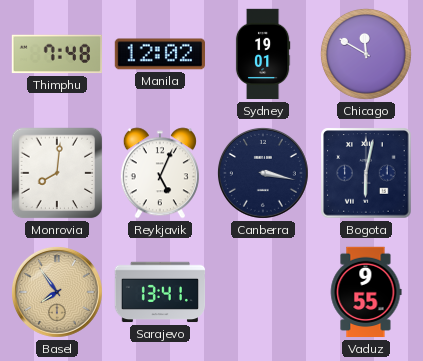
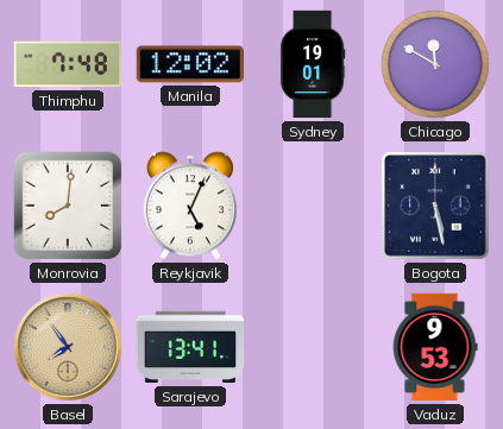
Canberra: 3:17 -> none (263, 173)
Bogota: 6:02 -> 5:28 (435, 206)
Vaduz: 9:55 -> 9:53 (435, 347)
